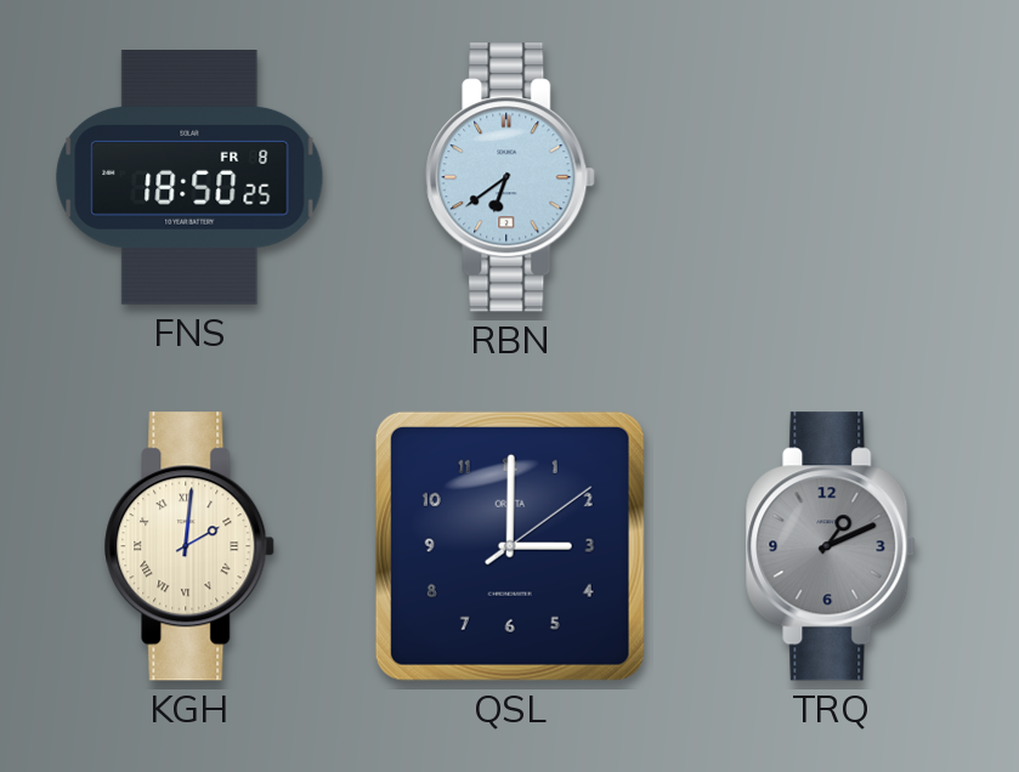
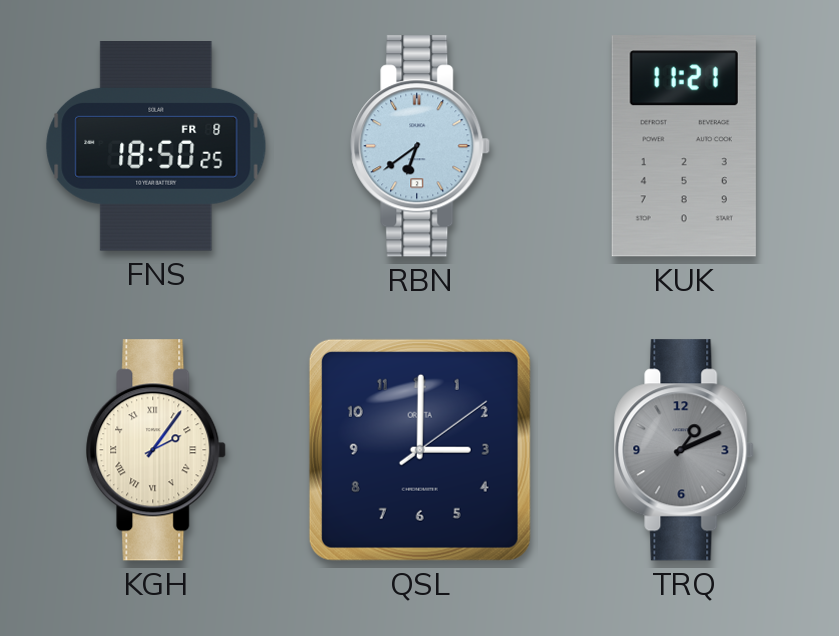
KUK: none -> 11:21 (684, 146)
KGH: 2:01 -> 2:06 (157, 450)
